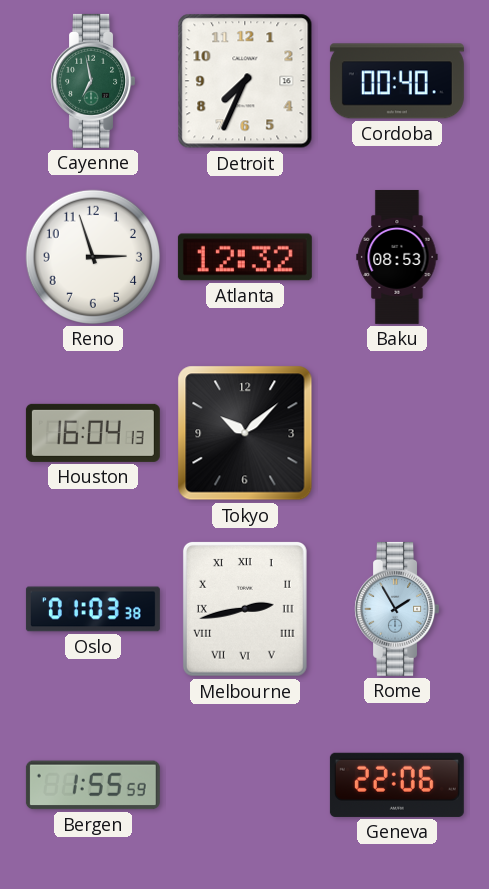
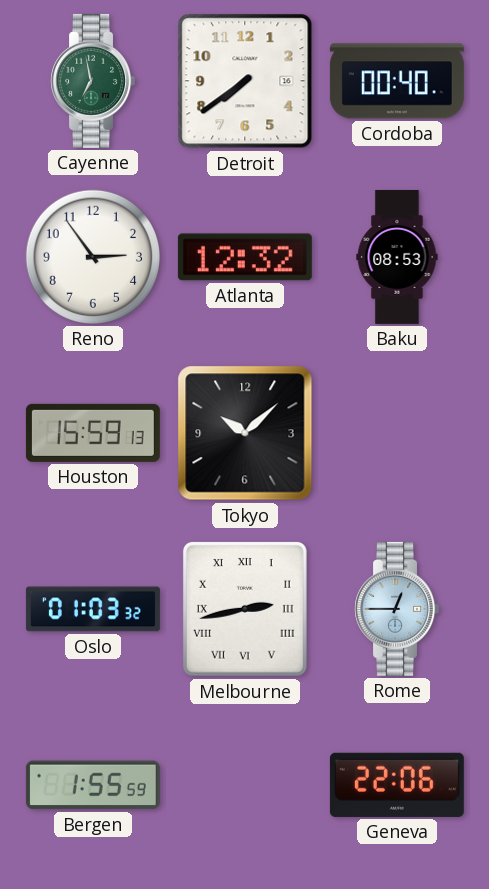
Detroit: 7:34 -> 7:39 (245, 81)
Reno: 2:57 -> 2:54 (93, 257)
Houston: 16:04 -> 15:59 (93, 433)
Oslo: 01:03:38 -> 01:03:32 (93, 609)
Rome: 1:55 -> 12:45 (396, 609)
